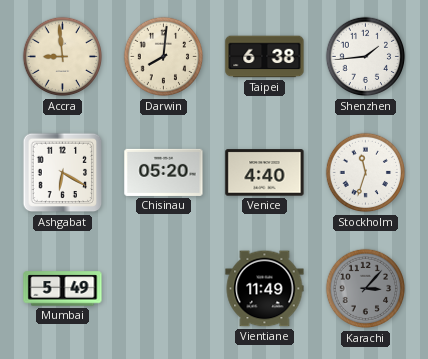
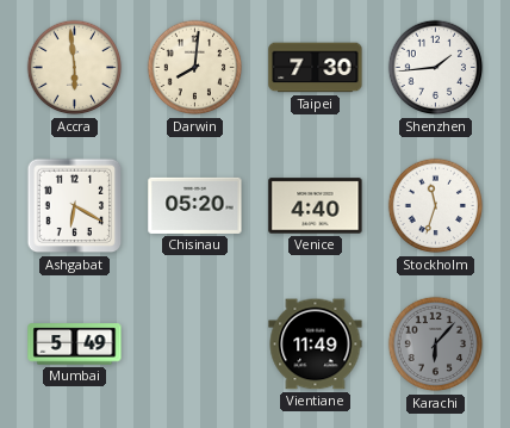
Accra: 8:59 -> 5:59 (75, 68)
Taipei: 6:38 -> 7:30 (316, 68)
Karachi: 3:07 -> 6:07 (436, 345)
